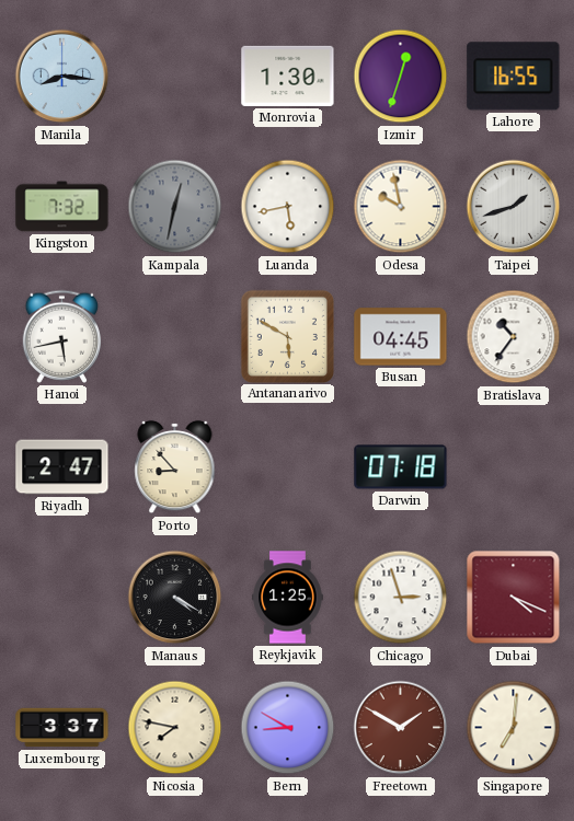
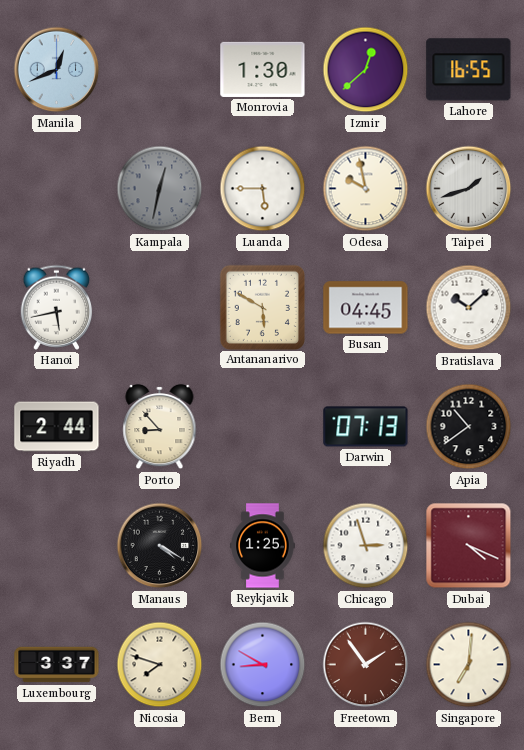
Manila: 8:16 -> 12:41 (57, 70)
Izmir: 12:33 -> 12:38 (366, 70)
Kingston: 7:32 -> none (62, 207)
Luanda: 5:43 -> 5:45 (263, 189)
Bratislava: 10:36 -> 10:08 (469, 308)
Riyadh: 2:47 -> 2:44 (57, 427)
Darwin: 07:18 -> 07:13 (366, 427)
Apia: none -> 10:39 (469, 427)
Nicosia: 7:47 -> 7:48 (160, 665)
Freetown: 1:50 -> 1:54 (366, 665)
